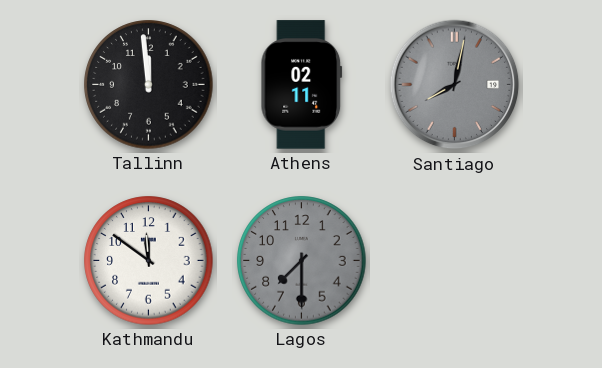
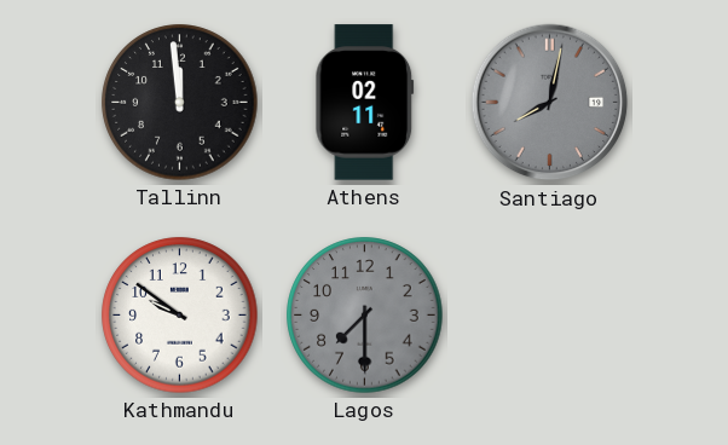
Kathmandu: 11:51 -> 9:51 (180, 316)
